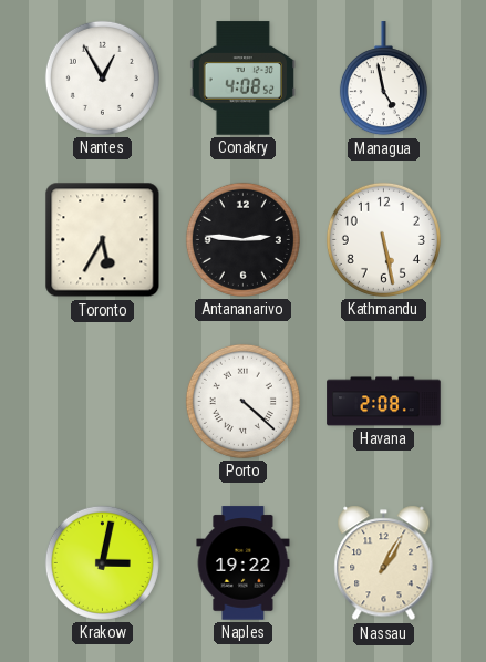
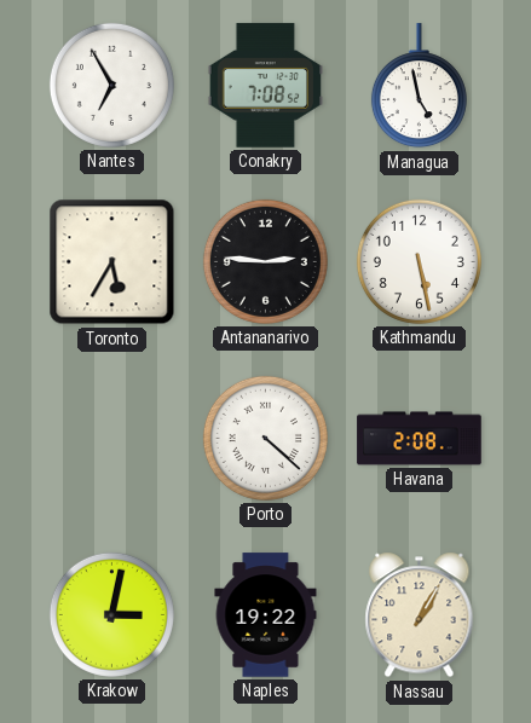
Nantes: 12:55 -> 6:55 (111, 85)
Conakry: 4:08 -> 7:08 (266, 86)
